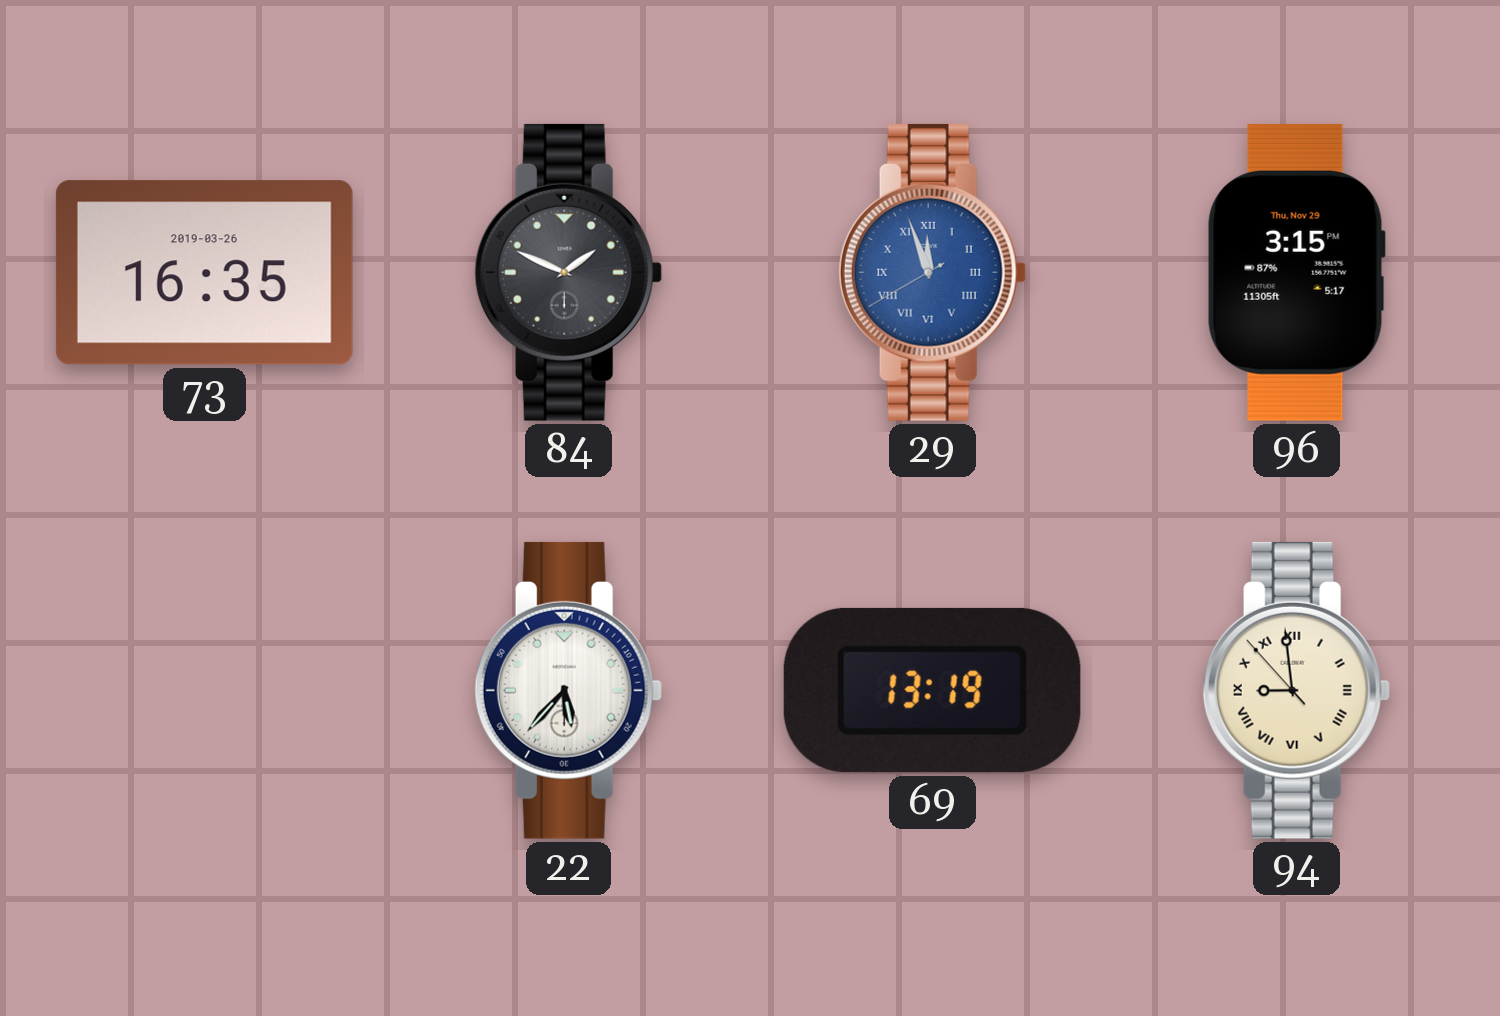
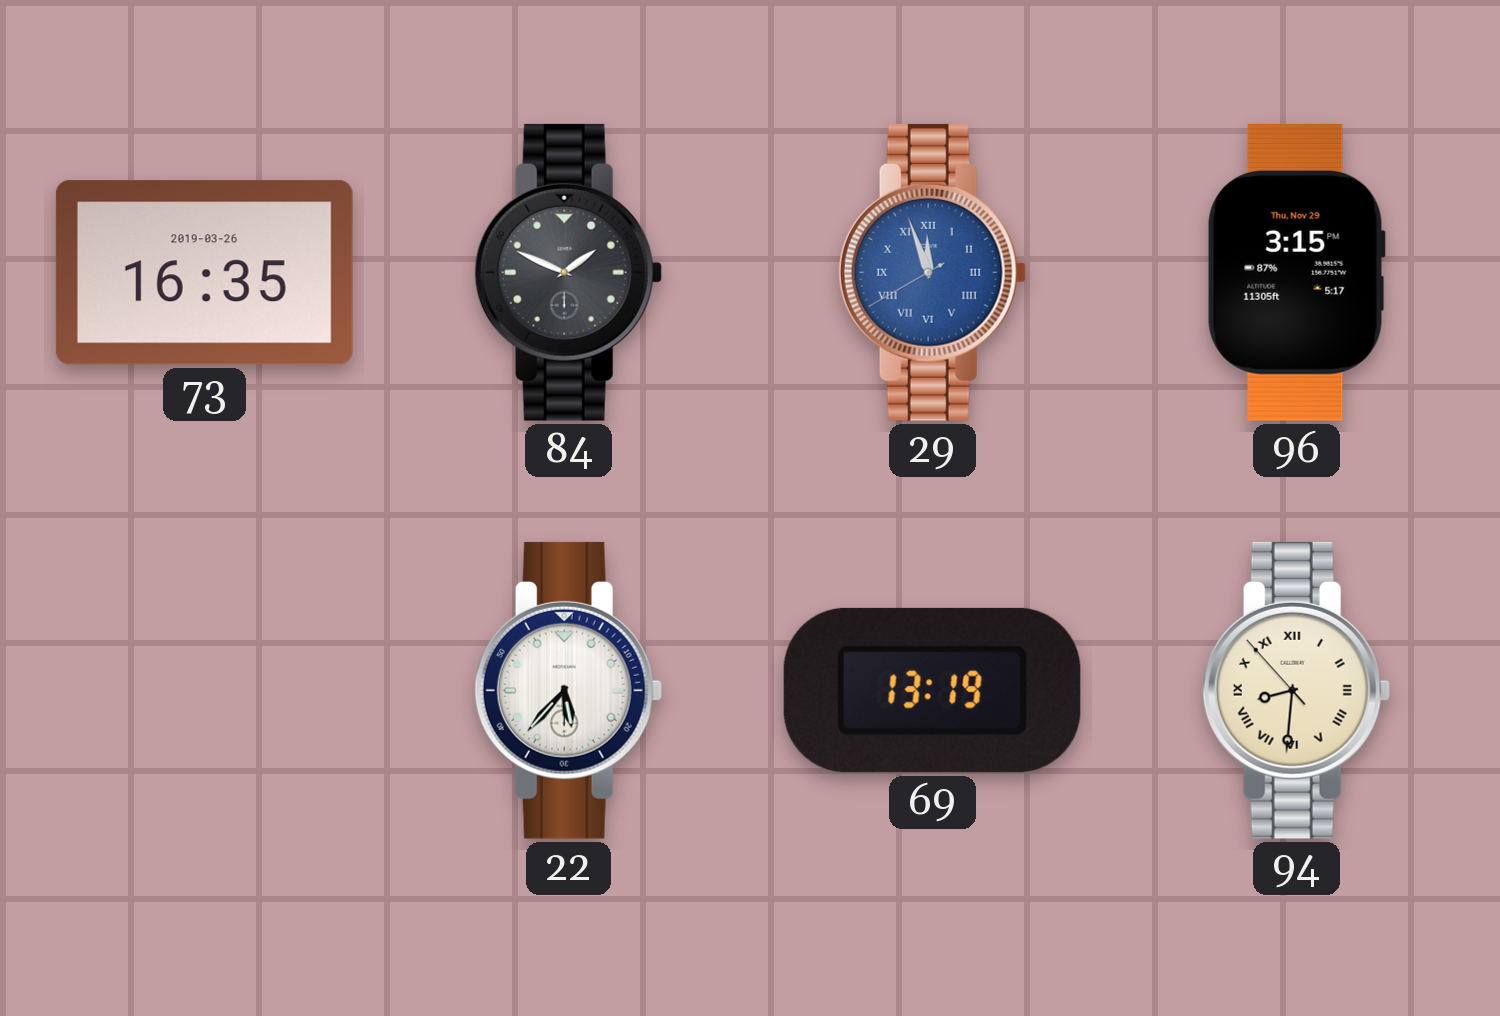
94: 8:58 -> 8:30 (1296, 690)
